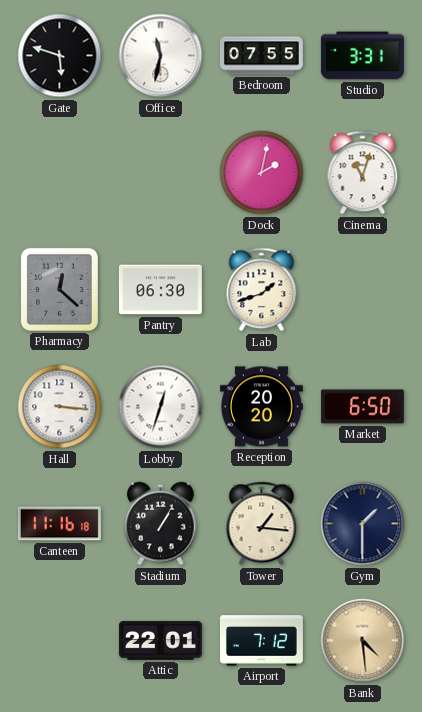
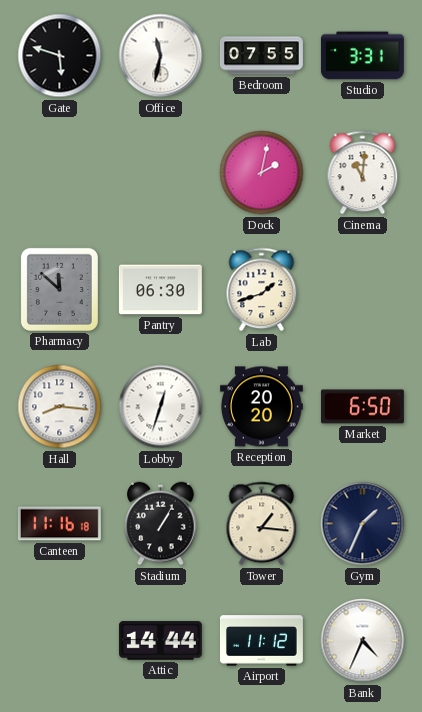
Cinema: 11:03 -> 11:01 (363, 173)
Pharmacy: 12:22 -> 11:52 (59, 289)
Hall: 3:16 -> 8:16 (60, 407)
Gym: 1:30 -> 1:34 (363, 524)
Attic: 22:01 -> 14:44 (160, 641)
Airport: 7:12 -> 11:12 (261, 641)
Bank: 4:29 -> 4:34 (363, 641)
Bank dial: champagne -> white (363, 641)
